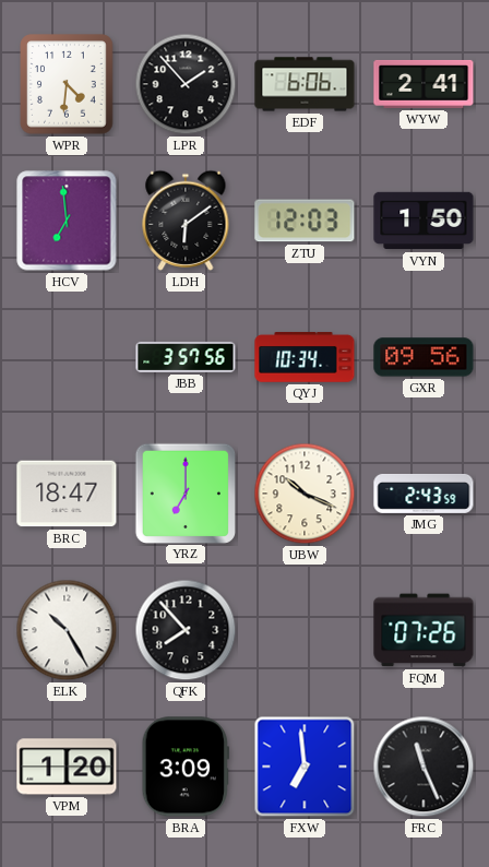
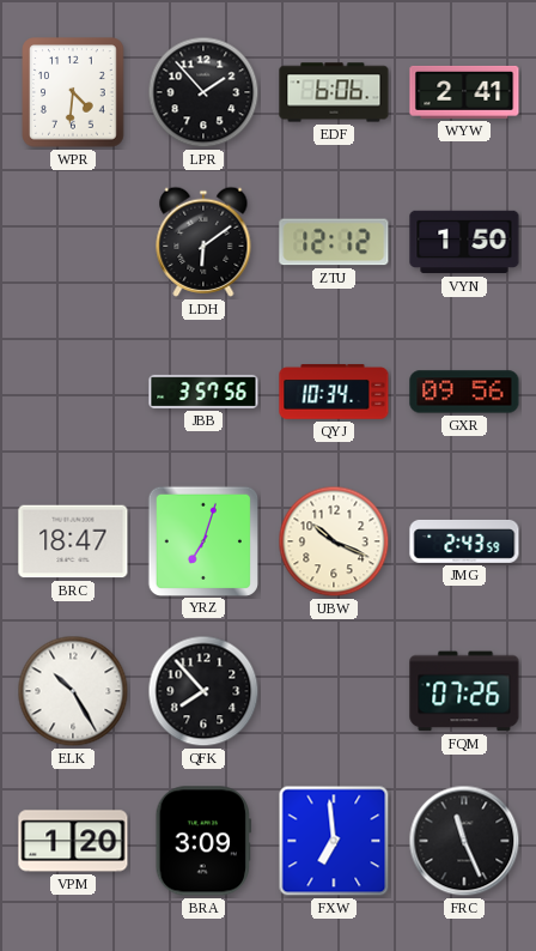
HCV: 6:59 -> none (67, 221)
ZTU: 12:03 -> 12:12 (334, 242)
YRZ: 7:00 -> 7:03 (202, 540)
